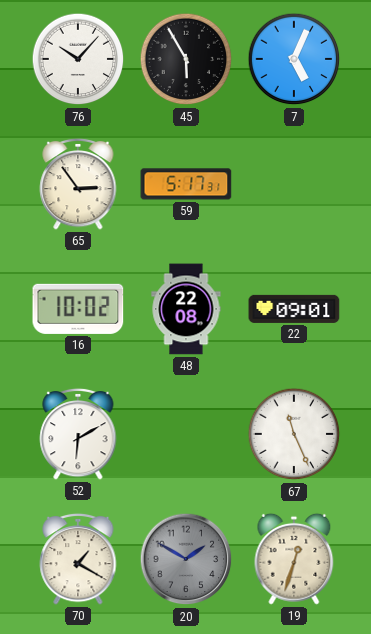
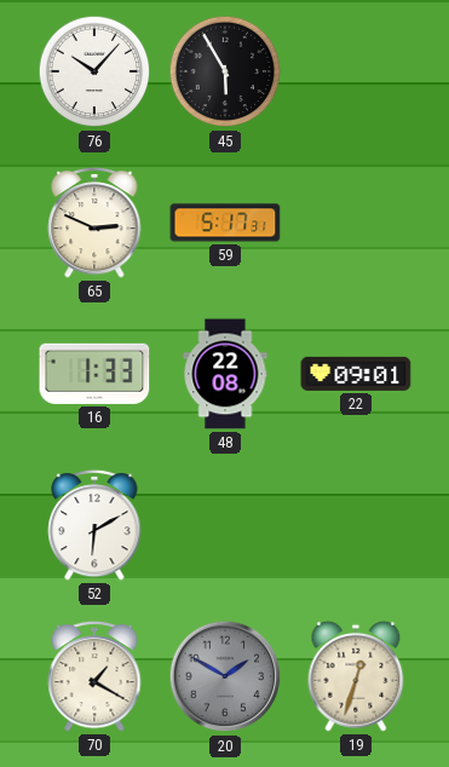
7: 5:04 -> none (294, 59)
65: 2:54 -> 2:49 (94, 223)
16: 10:02 -> 1:33 (94, 374)
67: 11:26 -> none (294, 434)
